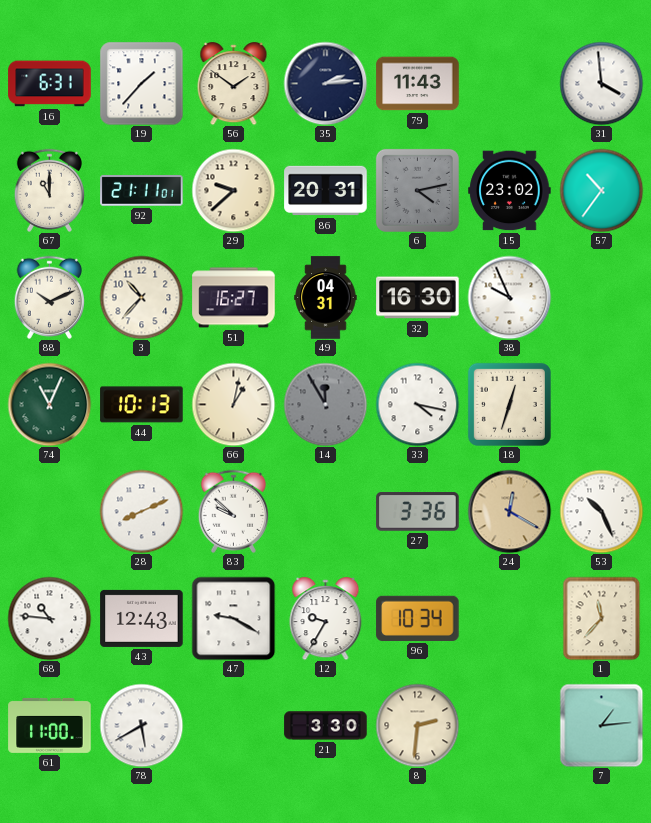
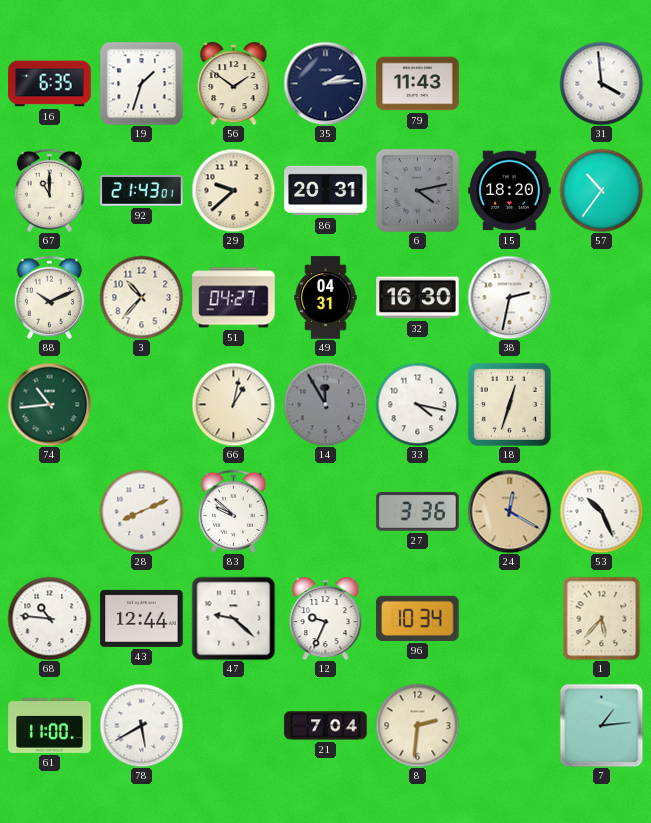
16: 6:31 -> 6:35 (50, 84)
19: 1:37 -> 1:33 (141, 83)
92: 21:11 -> 21:43 (142, 191)
15: 23:02 -> 18:20 (510, 191)
51: 16:27 -> 04:27 (234, 298)
38: 9:56 -> 2:32 (509, 297)
74: 11:04 -> 10:44 (49, 404)
44: 10:13 -> none (142, 405)
43: 12:43 -> 12:44 (142, 618)
47: 9:20 -> 9:22 (233, 618)
12: 9:35 -> 9:34 (326, 619)
1: 11:37 -> 5:37 (602, 618)
21: 3:30 -> 7:04 (326, 726)
